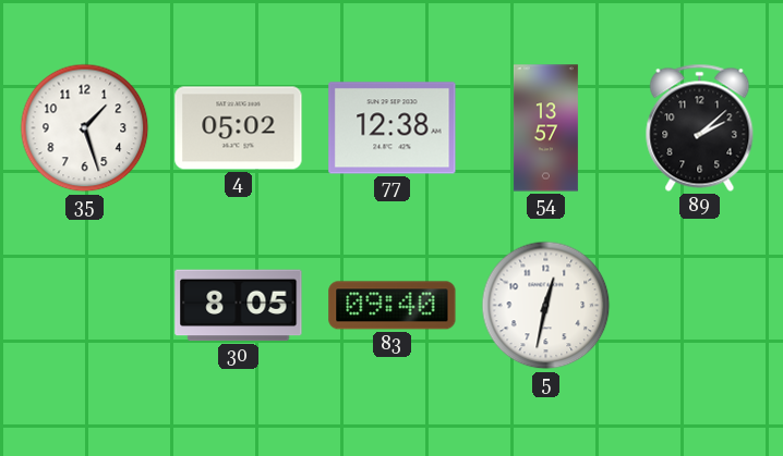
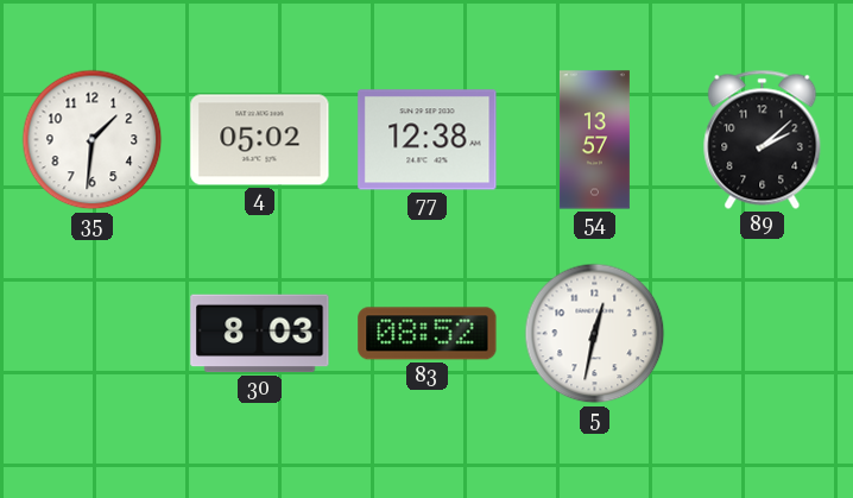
35: 1:27 -> 1:31 (93, 140)
30: 8:05 -> 8:03 (260, 334)
83: 09:40 -> 08:52 (428, 334)
